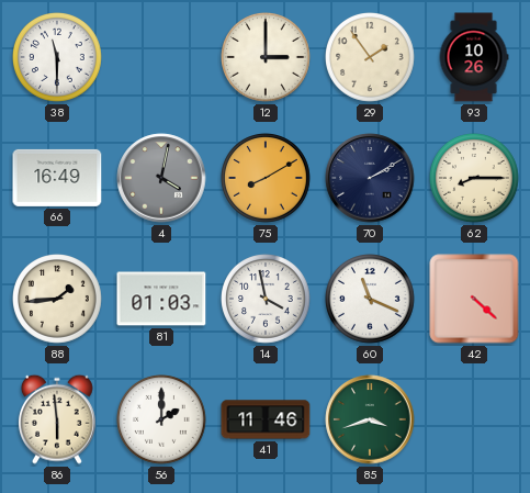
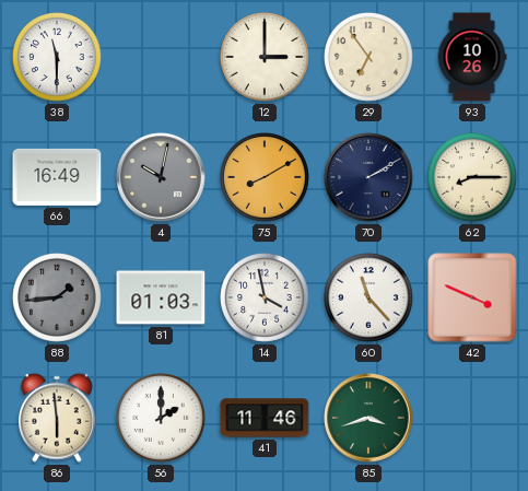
29: 1:54 -> 6:54 (369, 58)
4: 4:02 -> 10:02 (161, 177)
88 dial: cream -> grey (58, 299)
60: 11:19 -> 11:23 (369, 299)
42: 4:22 -> 3:49 (472, 297)
